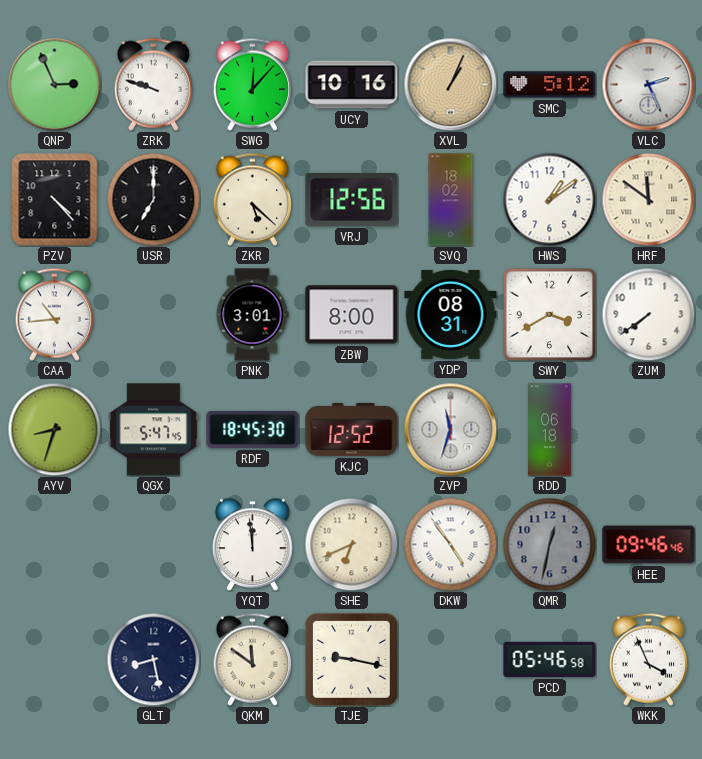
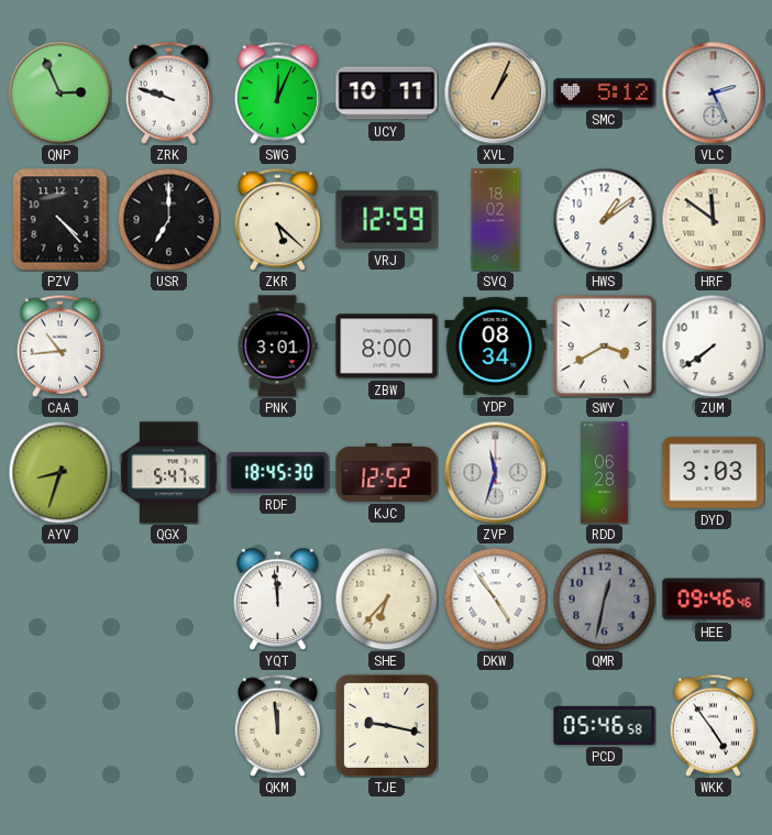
SWG: 12:07 -> 12:04 (277, 92)
UCY: 10:16 -> 10:11 (387, 94)
VRJ: 12:56 -> 12:59 (387, 219)
YDP: 08:31 -> 08:34 (496, 345)
RDD: 06:18 -> 06:28 (605, 473)
DYD: none -> 3:03 (714, 473)
SHE: 6:41 -> 6:37 (386, 598)
GLT: 8:28 -> none (153, 659)
QKM: 11:51 -> 11:59 (277, 725)
WKK: 3:56 -> 4:54 (713, 725)
